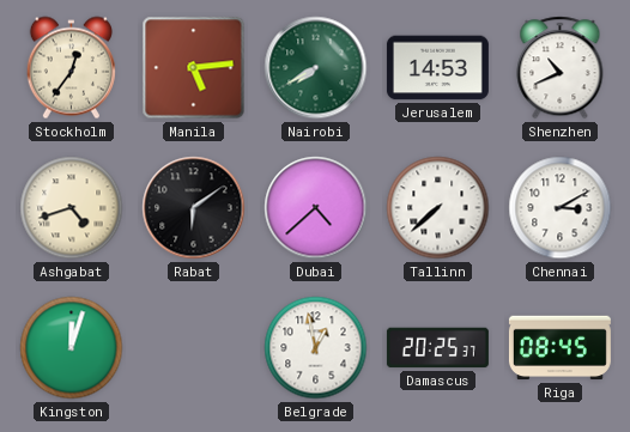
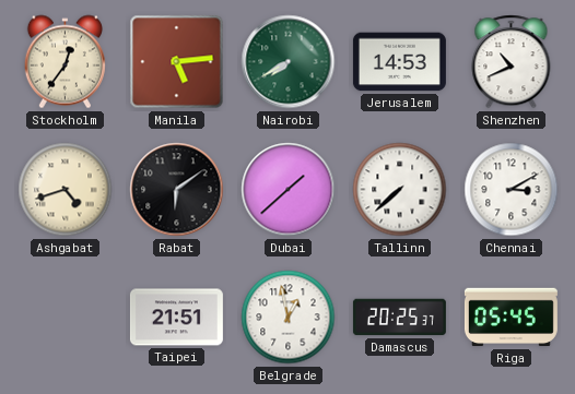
Dubai: 4:38 -> 1:38 (289, 190)
Kingston: 12:03 -> none (72, 348)
Taipei: none -> 21:51 (176, 318)
Riga: 08:45 -> 05:45 (511, 318)
